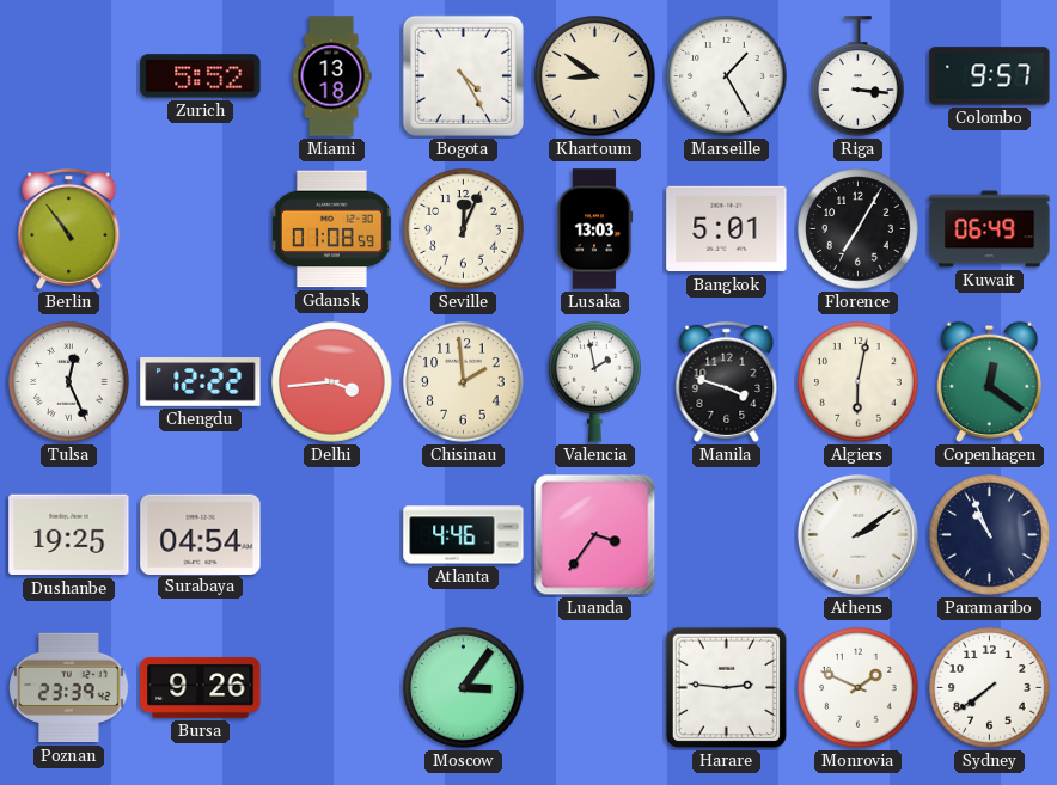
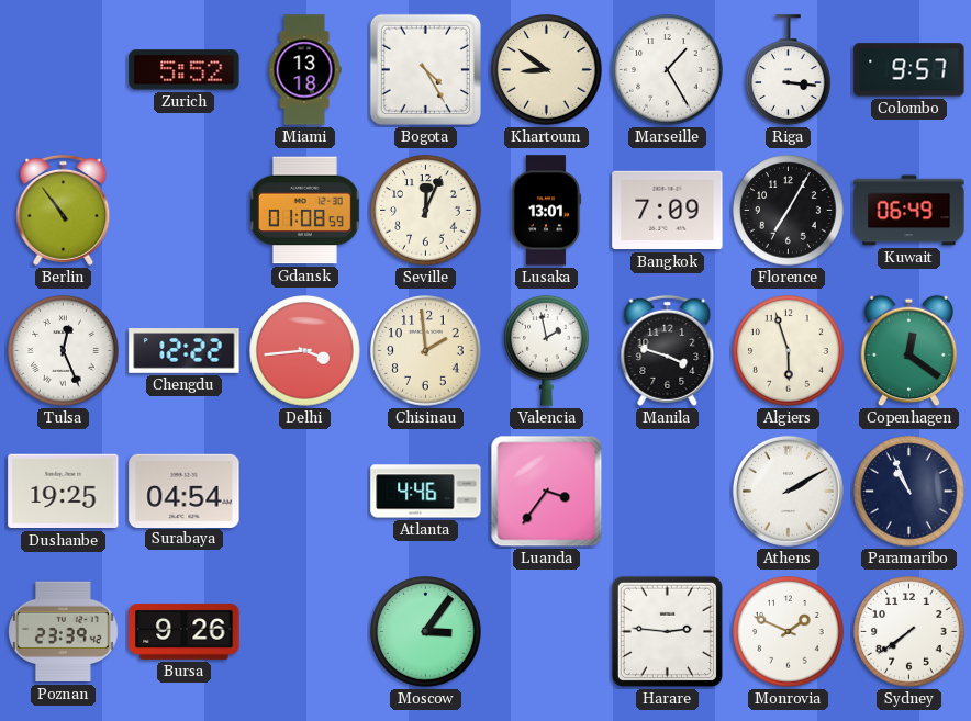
Lusaka: 13:03 -> 13:01 (546, 211)
Bangkok: 5:01 -> 7:09 (668, 211)
Algiers: 6:02 -> 5:57 (789, 351)
Athens: 2:09 -> 2:10 (788, 491)
